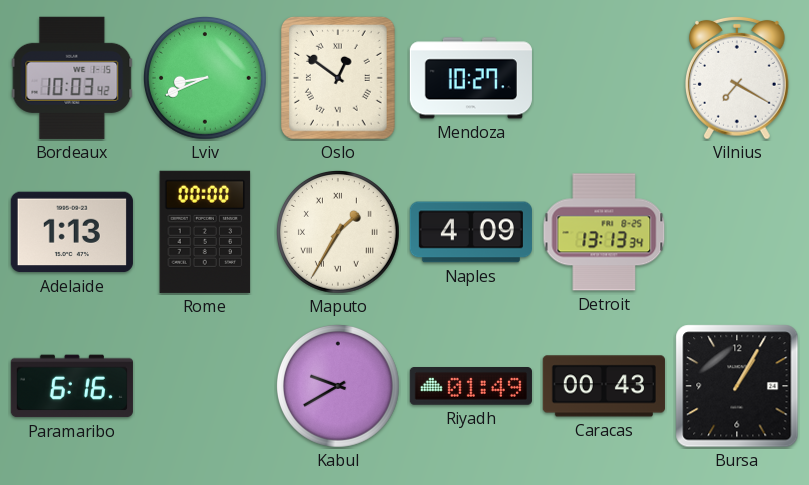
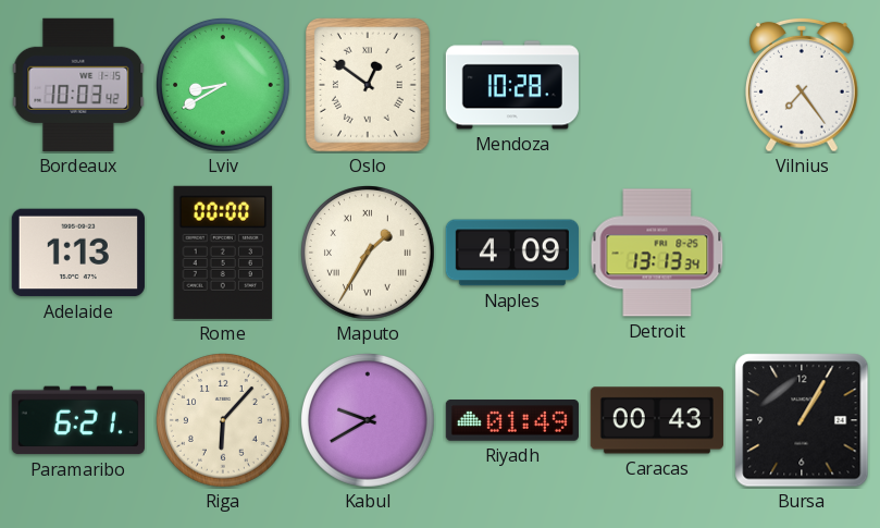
Lviv: 8:41 -> 8:40 (223, 85)
Mendoza: 10:27 -> 10:28 (512, 85)
Vilnius: 7:20 -> 7:24 (803, 85)
Paramaribo: 6:16 -> 6:21 (78, 420)
Riga: none -> 6:07 (223, 420)
